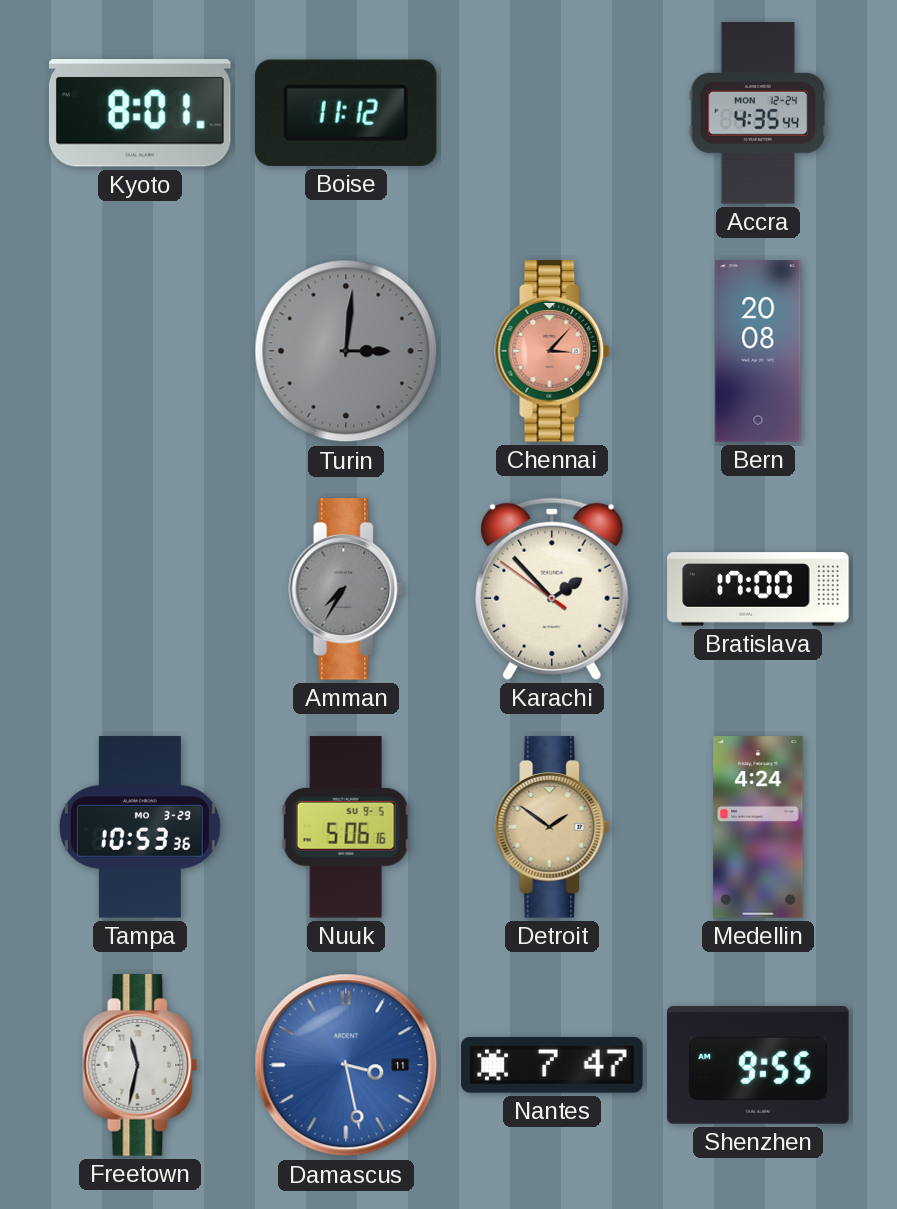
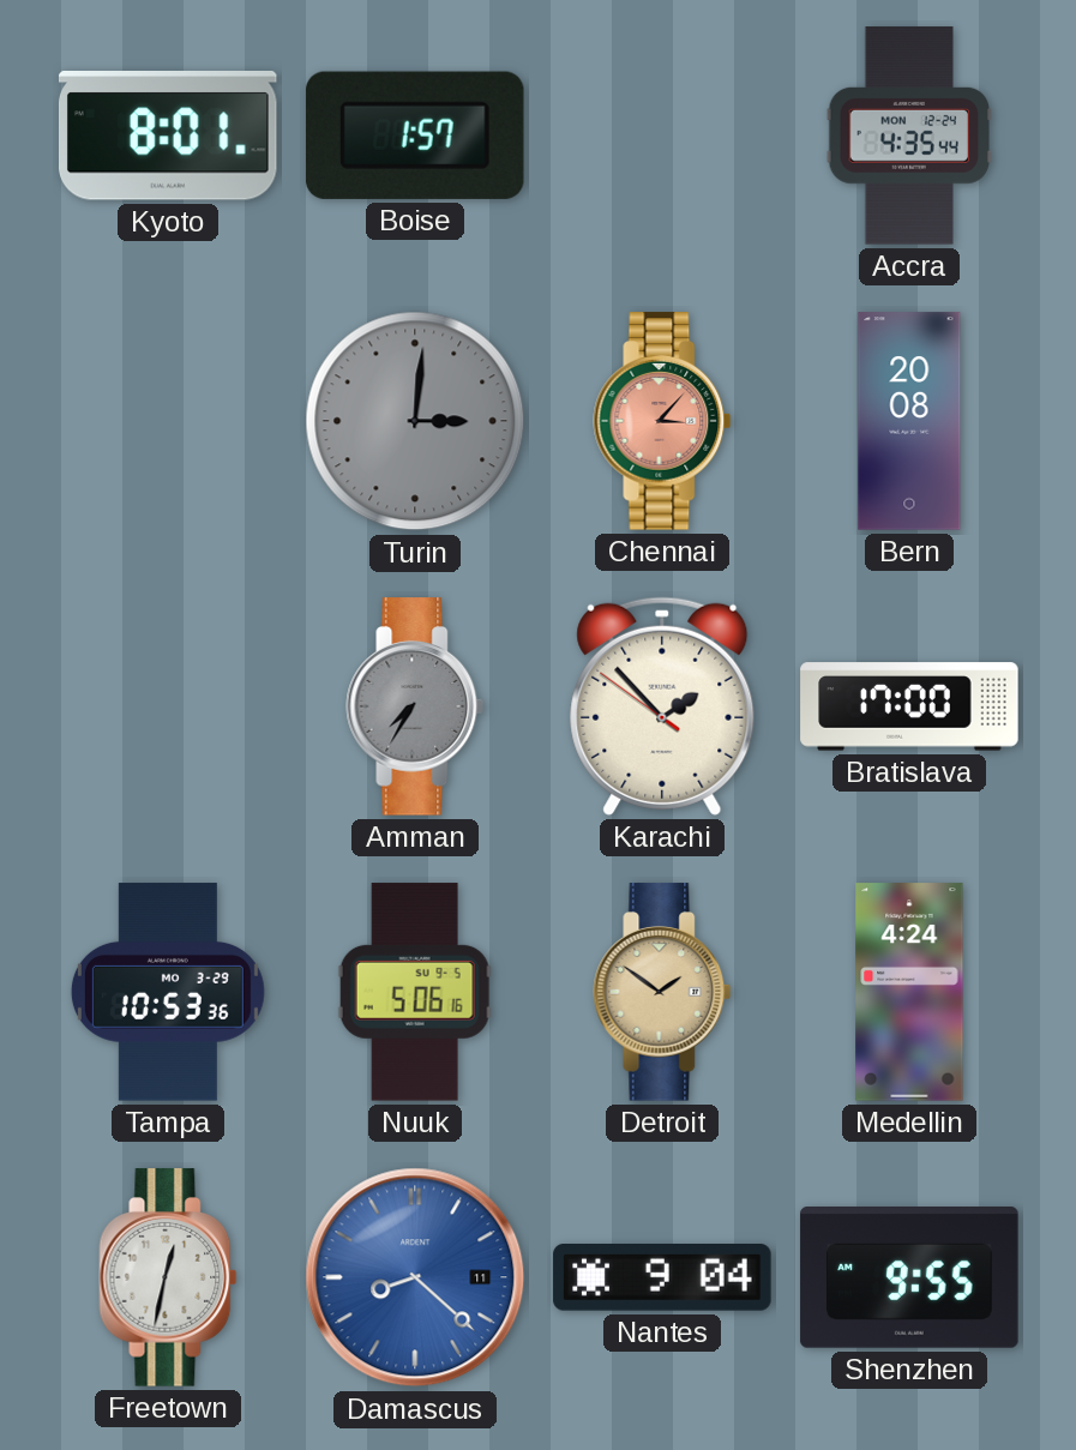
Boise: 11:12 -> 1:57 (415, 136)
Freetown: 11:32 -> 12:32 (168, 1277)
Damascus: 3:28 -> 8:22 (415, 1277)
Nantes: 7:47 -> 9:04 (662, 1277)
